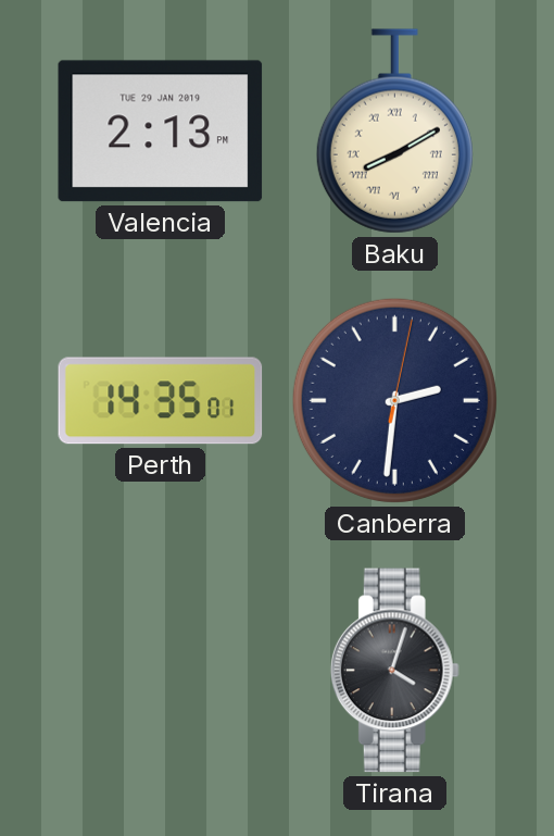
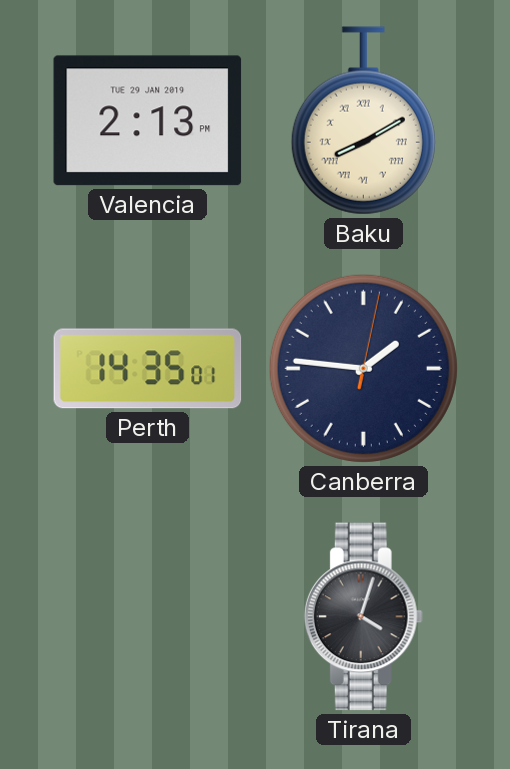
Canberra: 2:31 -> 1:46 (363, 368)
